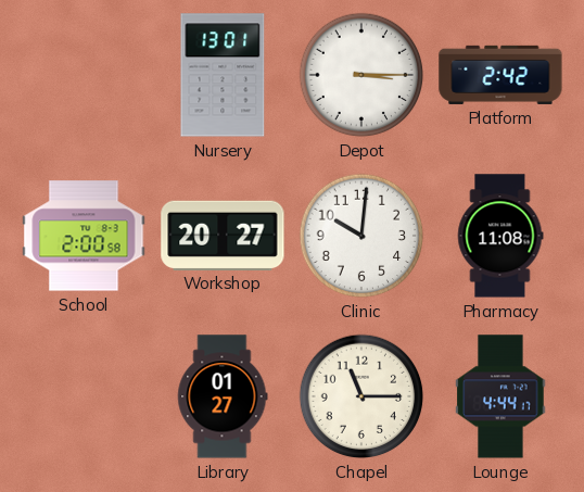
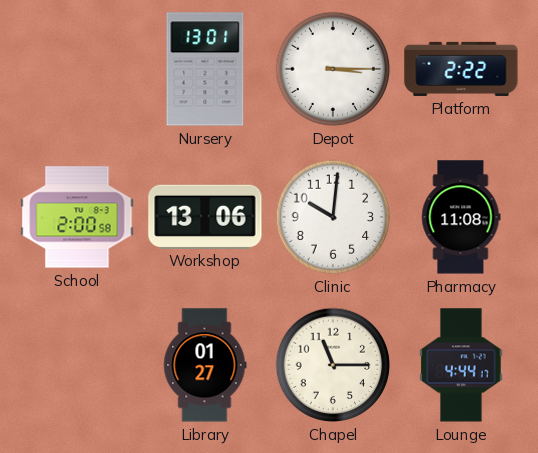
Platform: 2:42 -> 2:22 (461, 69)
Workshop: 20:27 -> 13:06 (205, 216)
